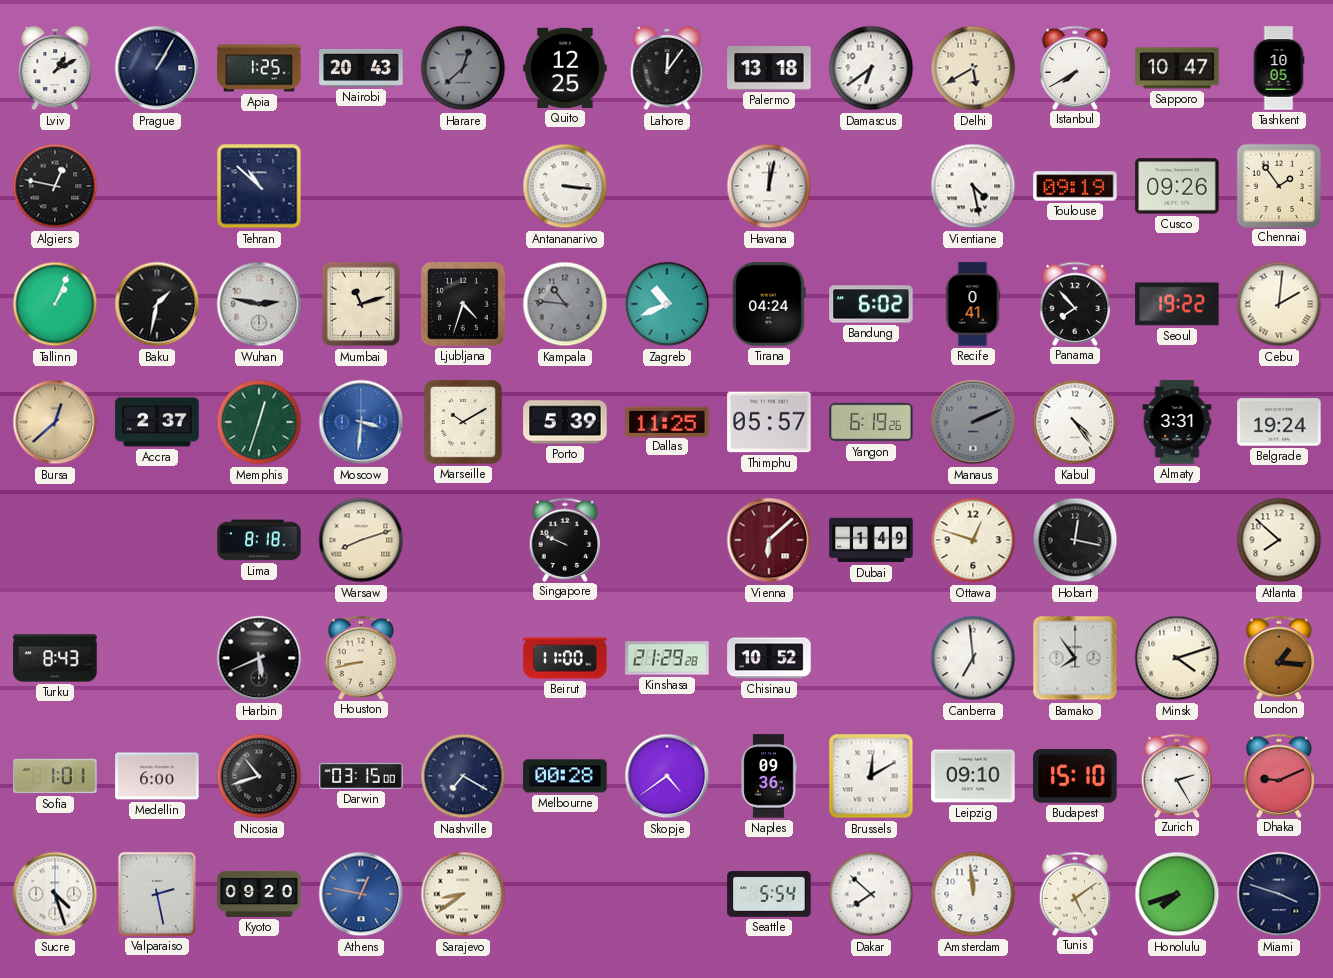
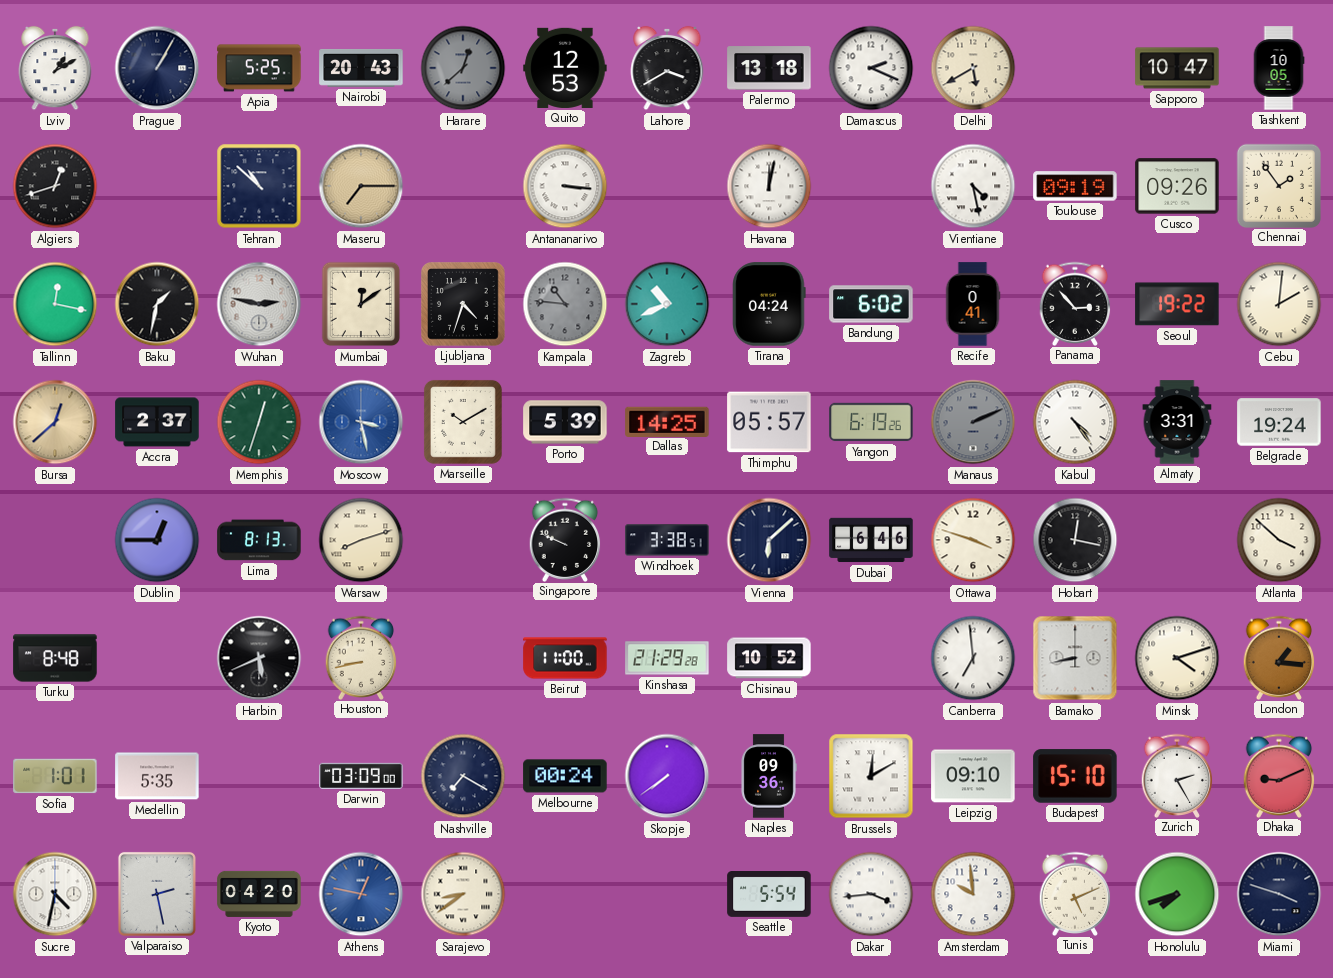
Apia: 1:25 -> 5:25 (259, 68)
Quito: 12:25 -> 12:53 (565, 68)
Lahore: 12:06 -> 3:40 (667, 68)
Damascus: 6:39 -> 2:19 (871, 68)
Istanbul: 7:40 -> none (1075, 67)
Algiers: 12:47 -> 12:42 (55, 186)
Maseru: none -> 7:15 (361, 186)
Tallinn: 1:04 -> 12:17 (55, 304)
Mumbai: 11:12 -> 12:09 (361, 304)
Panama: 7:53 -> 2:53 (1075, 303)
Moscow: 3:31 -> 3:28 (361, 422)
Dallas: 11:25 -> 14:25 (667, 421)
Dublin: none -> 12:45 (157, 540)
Lima: 8:18 -> 8:13 (259, 540)
Windhoek: none -> 3:38 (667, 540)
Vienna dial: burgundy -> navy (769, 540)
Dubai: 1:49 -> 6:46 (871, 540)
Ottawa: 12:48 -> 3:48 (973, 540)
Atlanta: 7:52 -> 3:52 (1279, 540)
Turku: 8:43 -> 8:48 (55, 658)
Bamako: 7:54 -> 8:43 (1075, 658)
Medellin: 6:00 -> 5:35 (157, 776)
Nicosia: 10:42 -> none (259, 776)
Darwin: 03:15 -> 03:09 (361, 776)
Melbourne: 00:28 -> 00:24 (565, 776)
Skopje: 4:39 -> 7:39 (667, 776)
Sucre: 4:27 -> 4:32 (55, 894)
Kyoto: 09:20 -> 04:20 (259, 894)
Dakar: 7:52 -> 3:44 (871, 894)
Amsterdam: 11:59 -> 9:59 (973, 894)
Tunis: 5:09 -> 5:11 (1075, 893)
